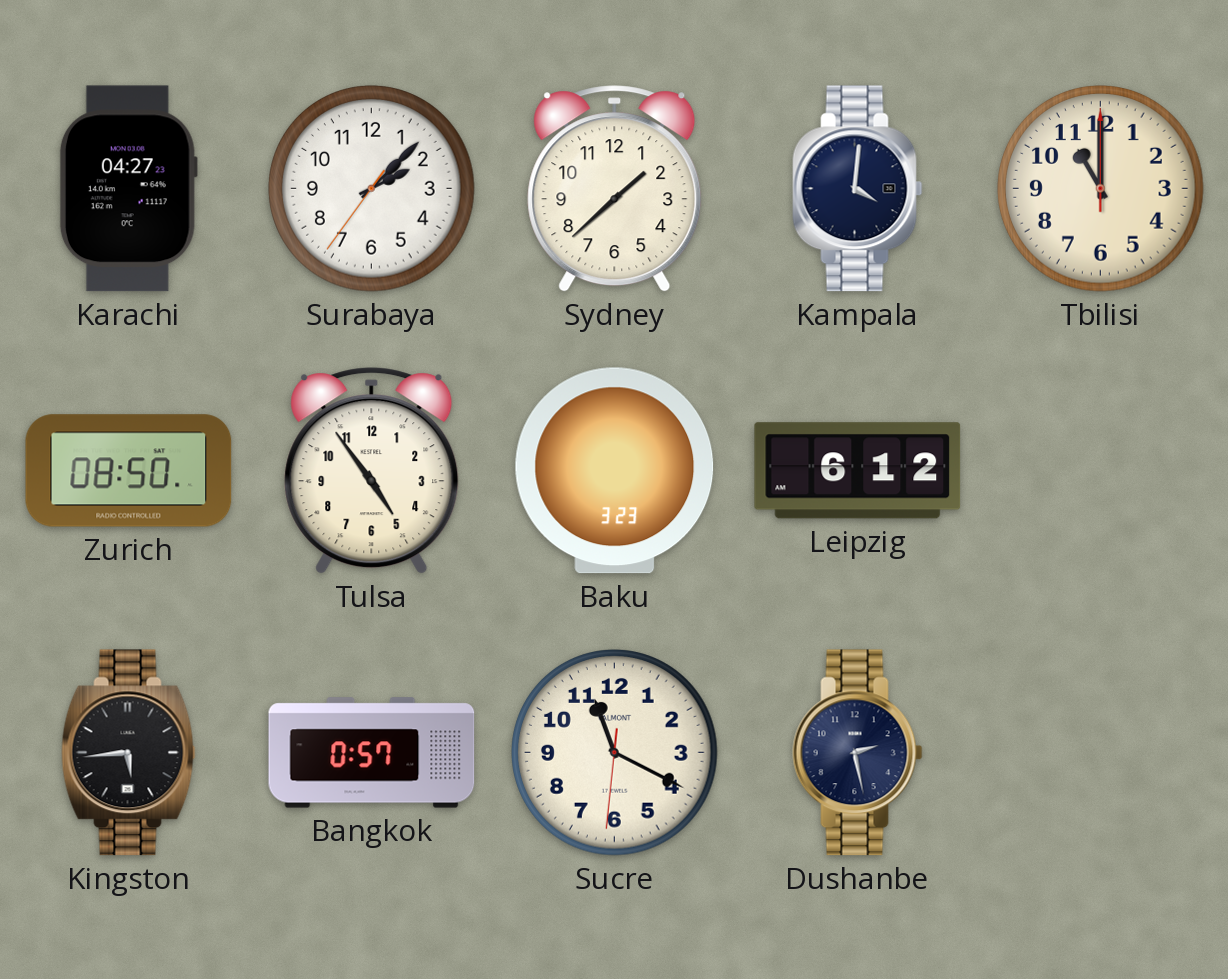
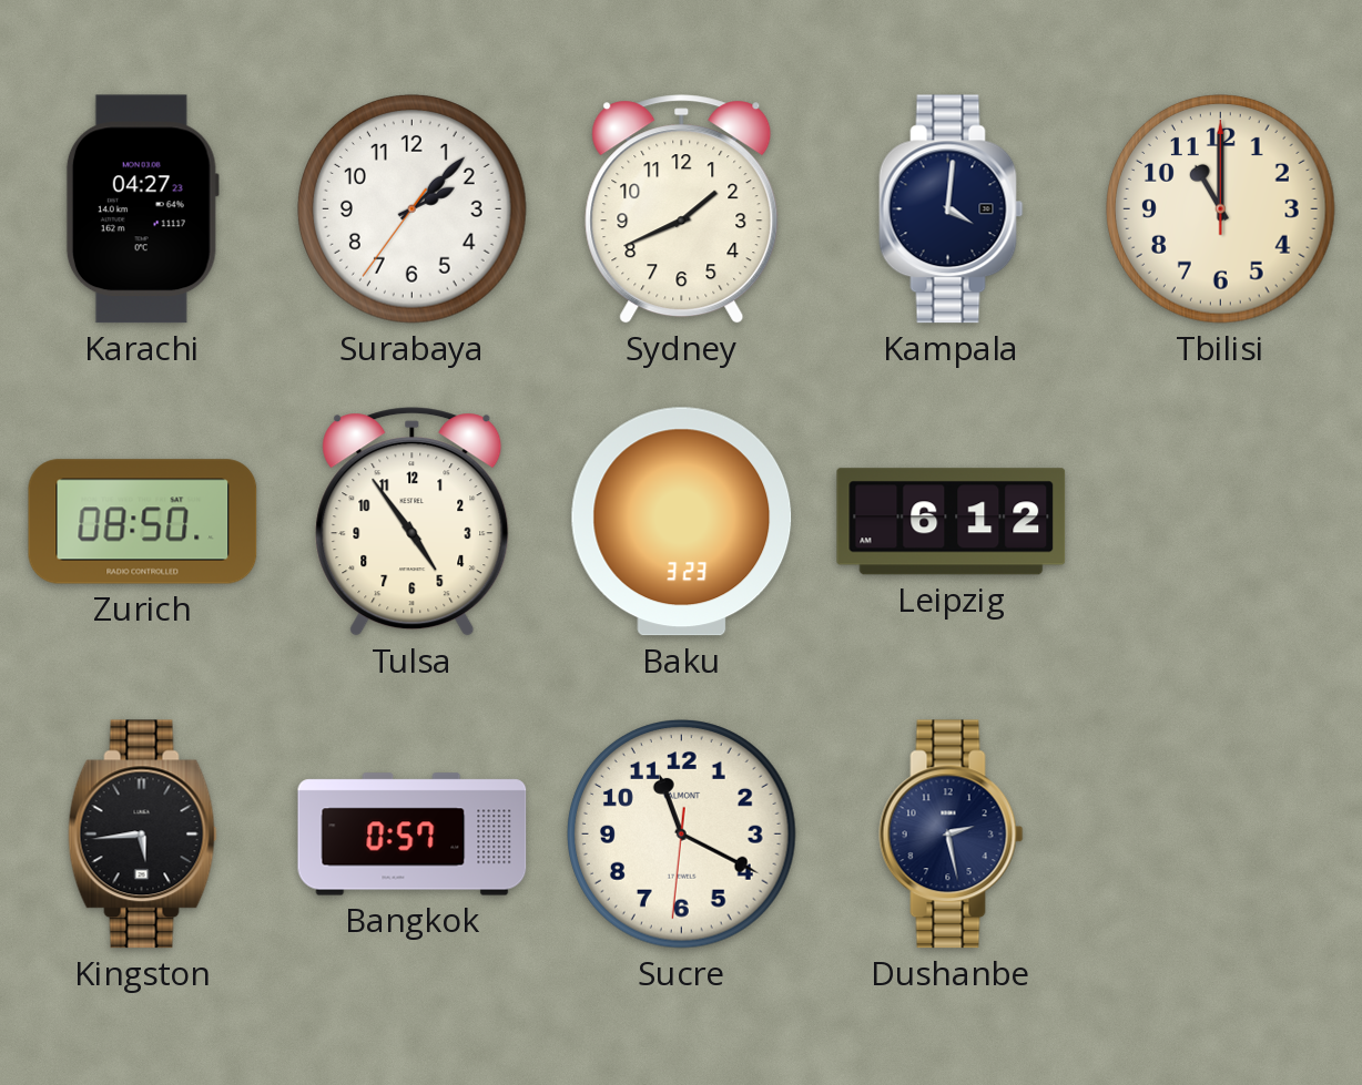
Sydney: 1:38 -> 1:41 (682, 209)
